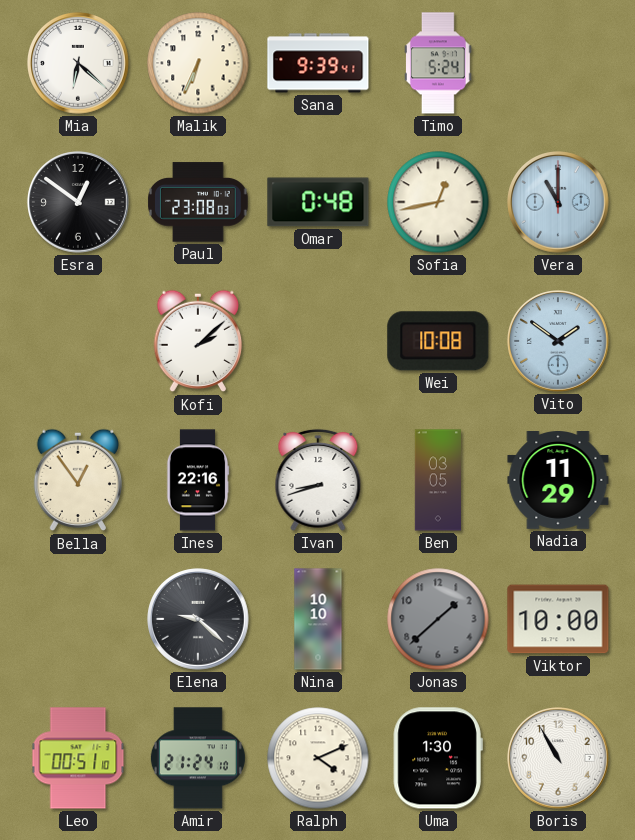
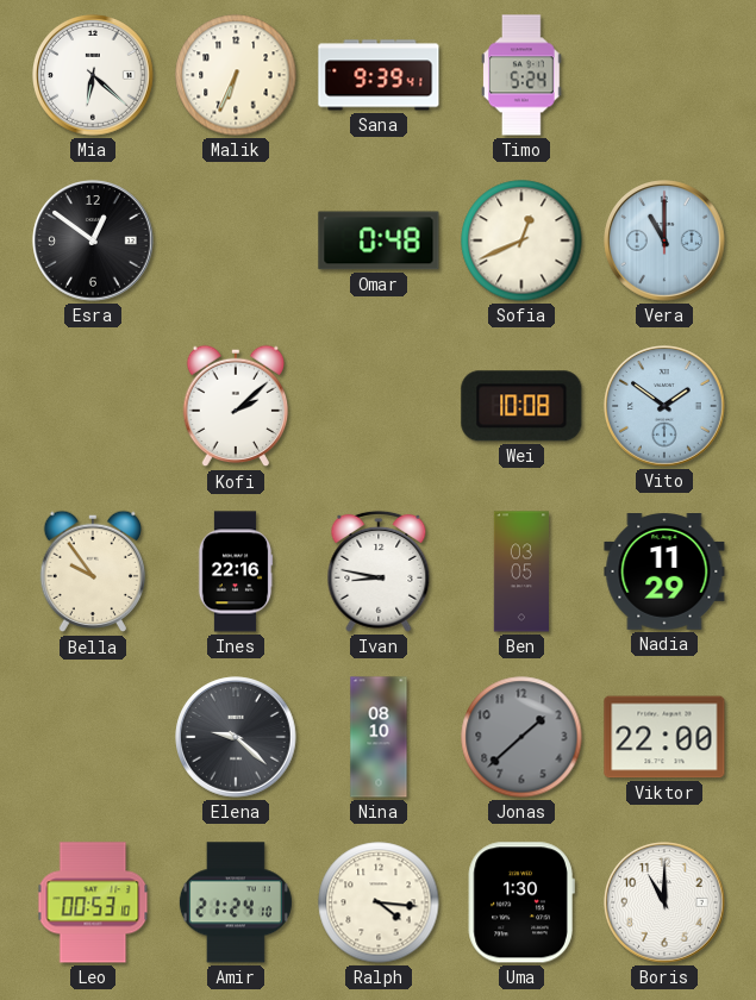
Paul: 23:08 -> none (199, 202)
Sofia: 12:43 -> 12:41 (521, 240)
Bella: 12:54 -> 9:54 (93, 571)
Ivan: 8:42 -> 8:47 (379, 571)
Nina: 10:10 -> 08:10 (379, 737)
Viktor: 10:00 -> 22:00 (664, 737)
Leo: 00:51 -> 00:53 (93, 902)
Ralph: 4:11 -> 4:16 (379, 902)
Boris: 10:55 -> 11:00 (664, 902)
